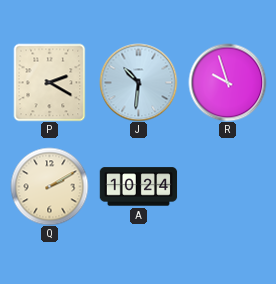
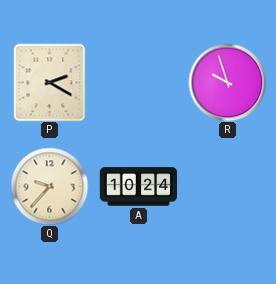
J: 10:31 -> none (138, 82)
Q: 2:10 -> 9:37 (49, 186)
